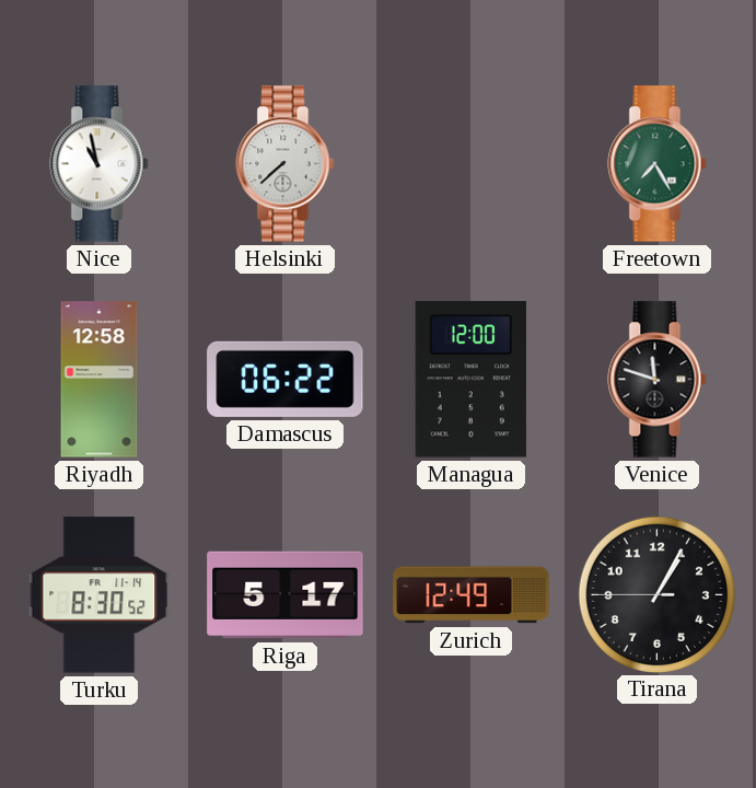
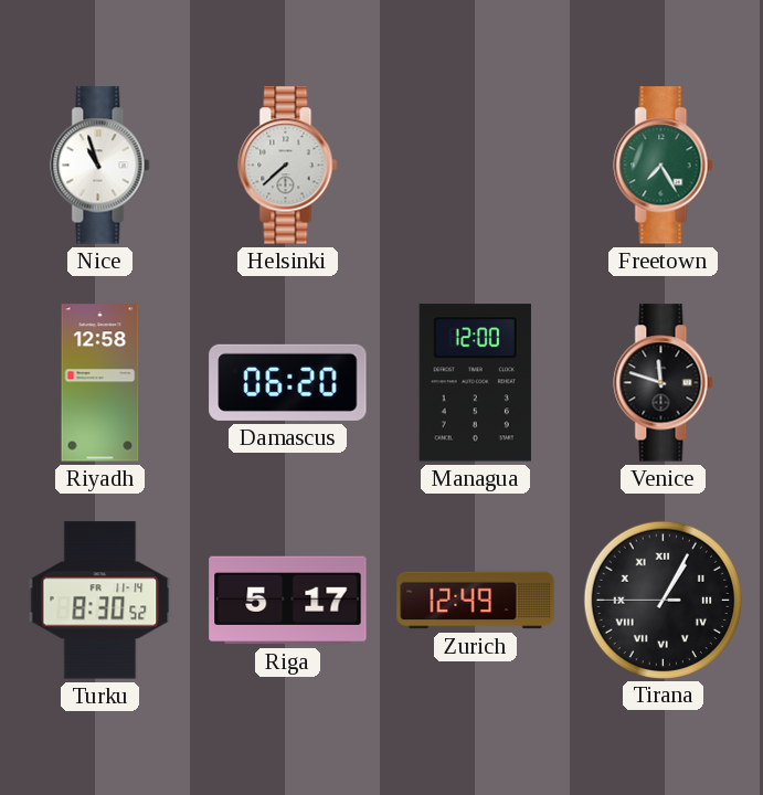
Nice: 10:58 -> 10:57 (100, 166)
Damascus: 06:22 -> 06:20 (288, 382)
Tirana numerals: Arabic -> Roman (663, 600)
